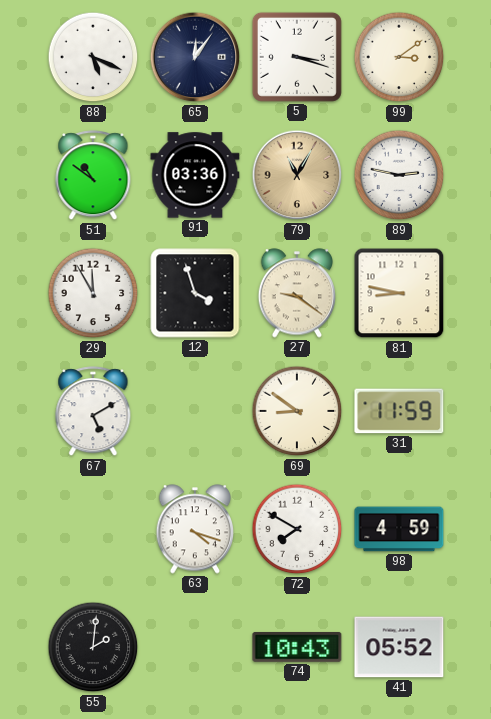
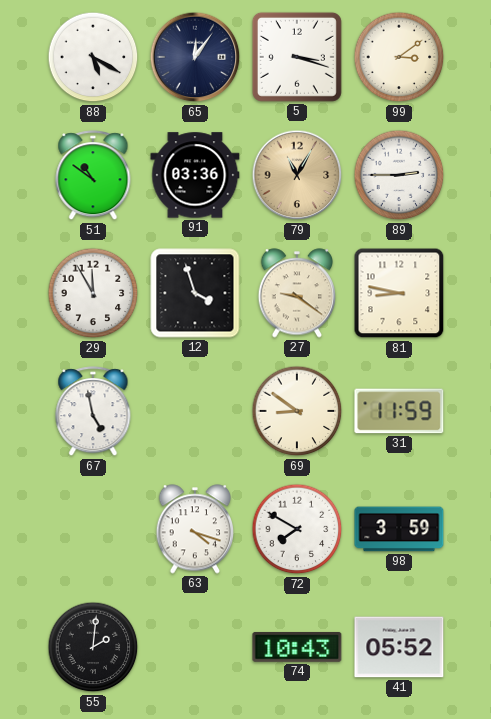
88: 5:19 -> 5:20 (93, 57)
89: 2:47 -> 2:45 (399, 175)
67: 5:10 -> 4:58 (93, 412)
98: 4:59 -> 3:59 (399, 529)
